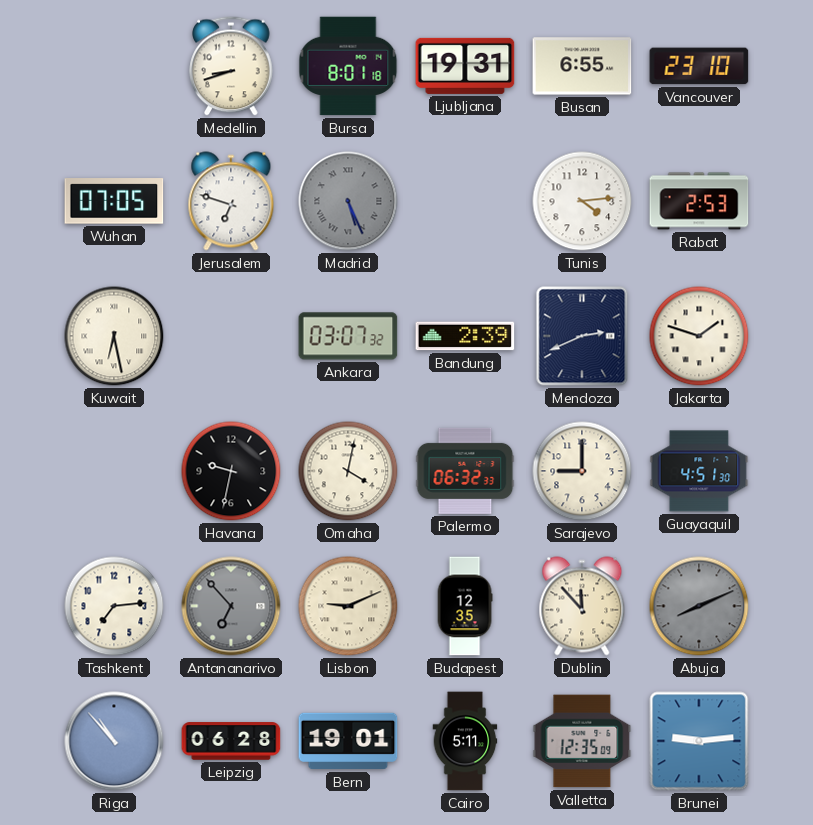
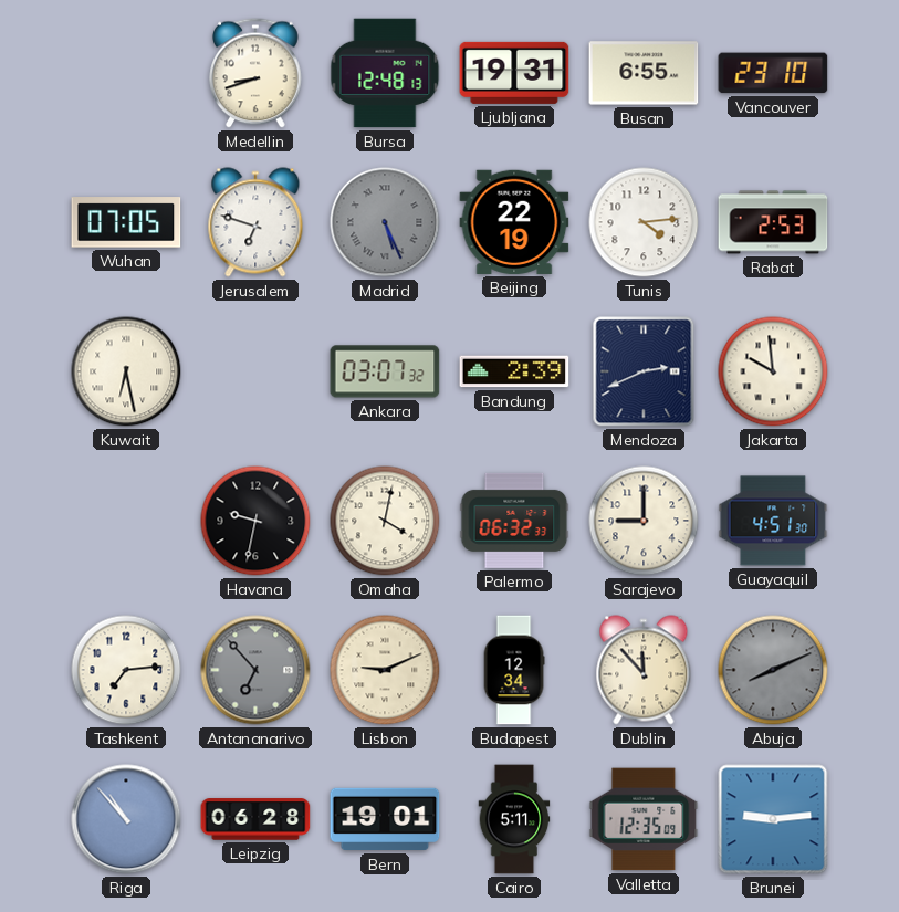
Bursa: 8:01 -> 12:48 (385, 73)
Beijing: none -> 22:19 (514, 222)
Jakarta: 1:48 -> 9:59 (773, 371)
Budapest: 12:35 -> 12:34 (514, 670)
